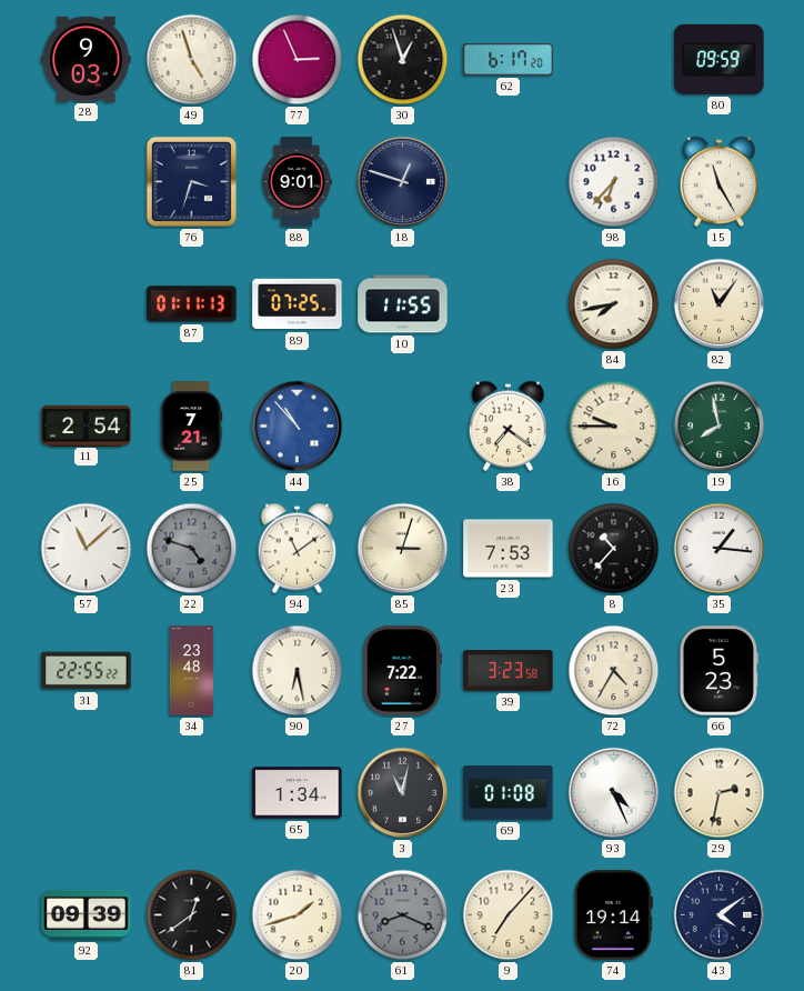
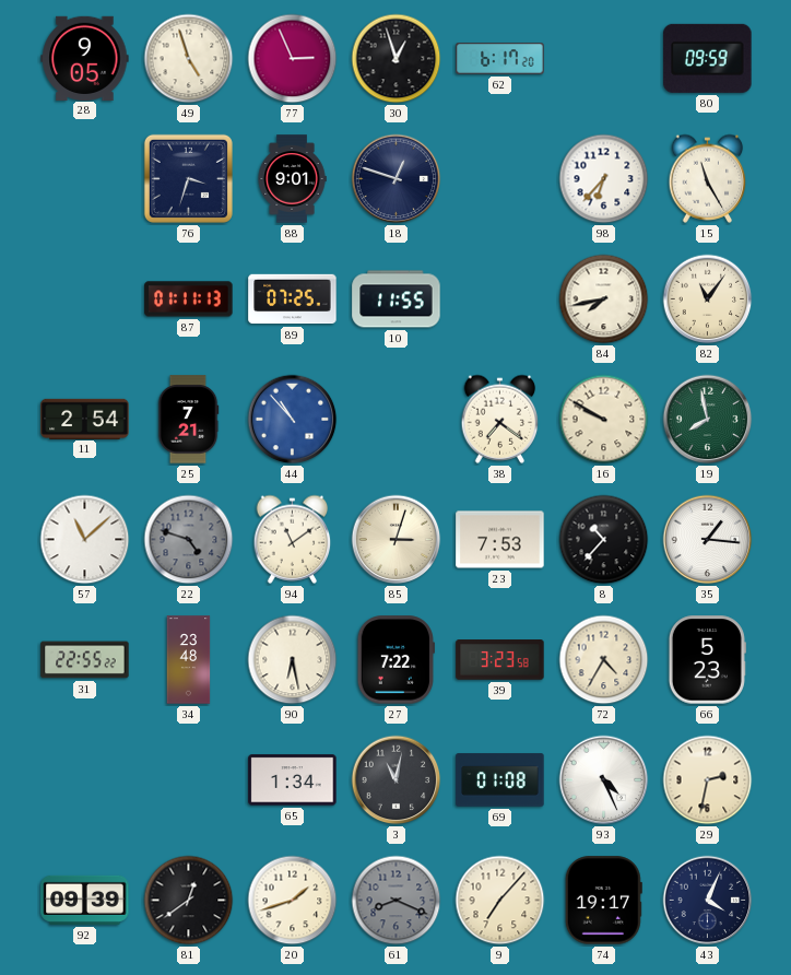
28: 9:03 -> 9:05 (85, 58)
16: 9:45 -> 9:50 (604, 420)
74: 19:14 -> 19:17 (603, 901)
43: 4:09 -> 4:04 (708, 901)
